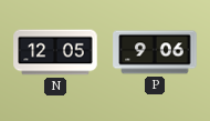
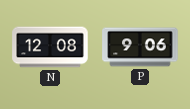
N: 12:05 -> 12:08 (50, 47)
